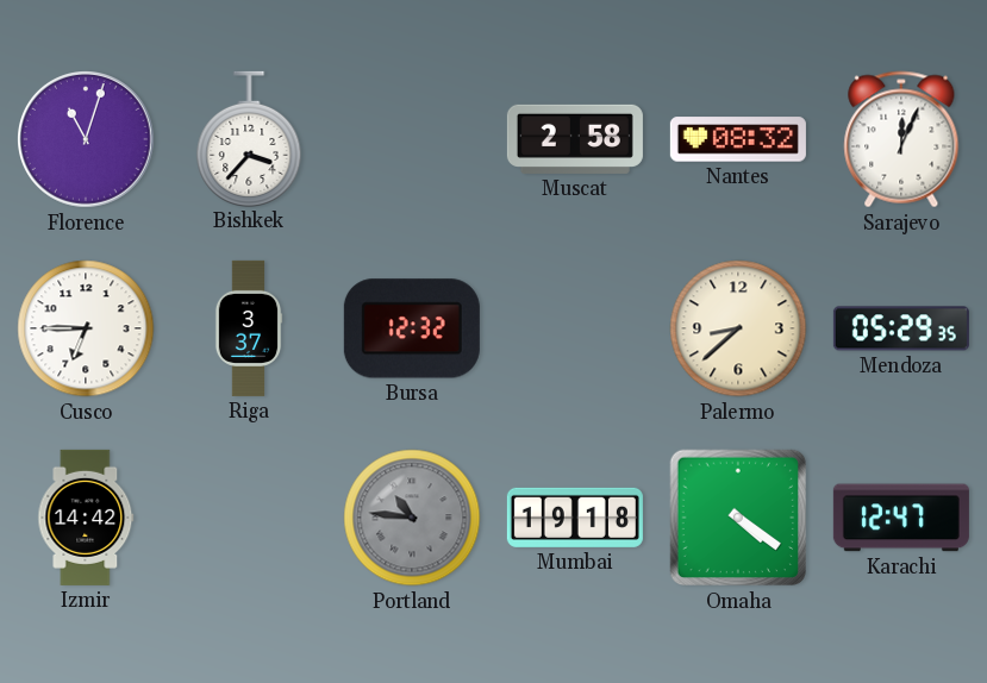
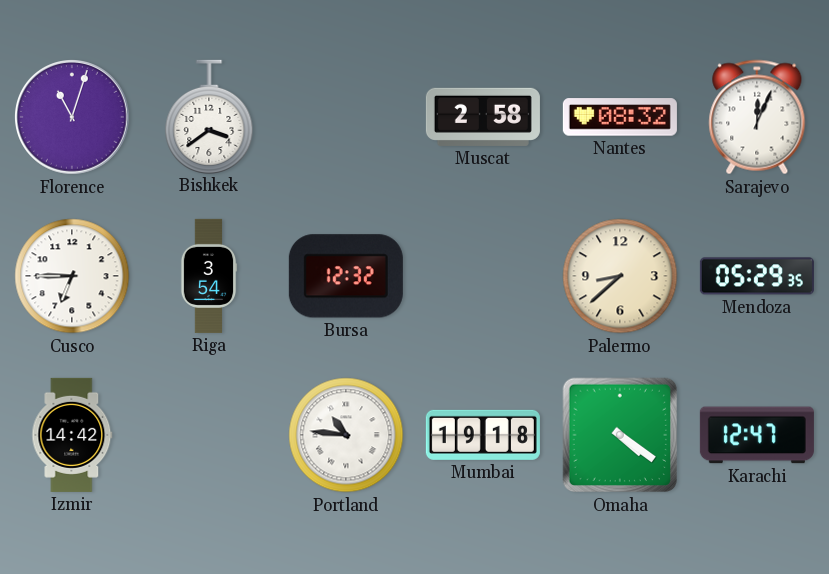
Bishkek: 3:37 -> 3:39 (209, 116)
Riga: 3:37 -> 3:54 (209, 276)
Portland dial: grey -> white (346, 435)
